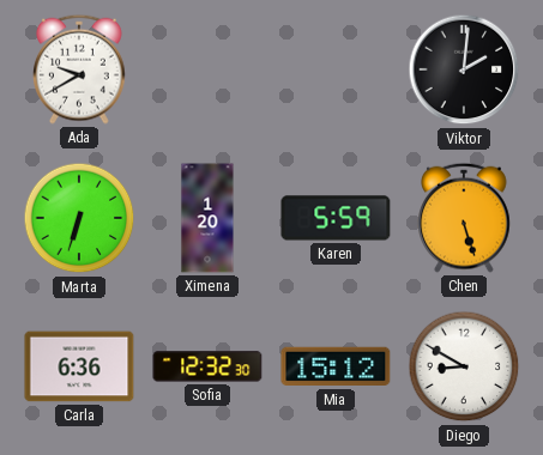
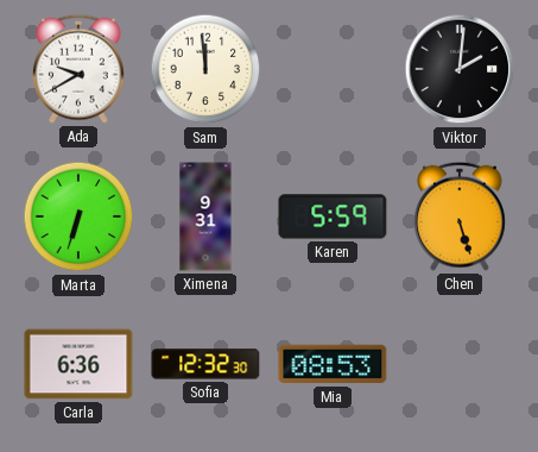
Sam: none -> 11:59 (205, 69)
Ximena: 1:20 -> 9:31 (205, 216)
Mia: 15:12 -> 08:53 (333, 364)
Diego: 8:50 -> none (464, 366)
